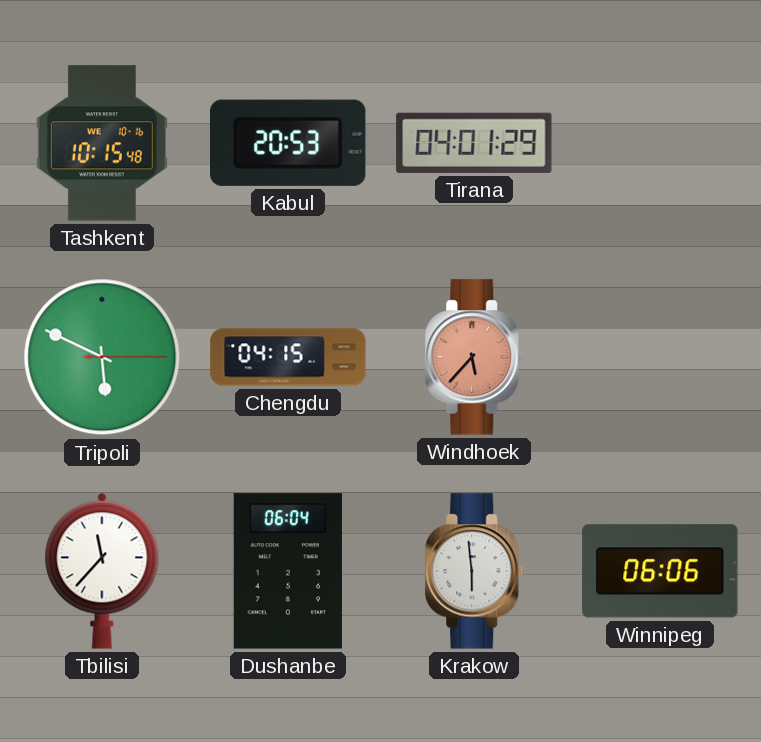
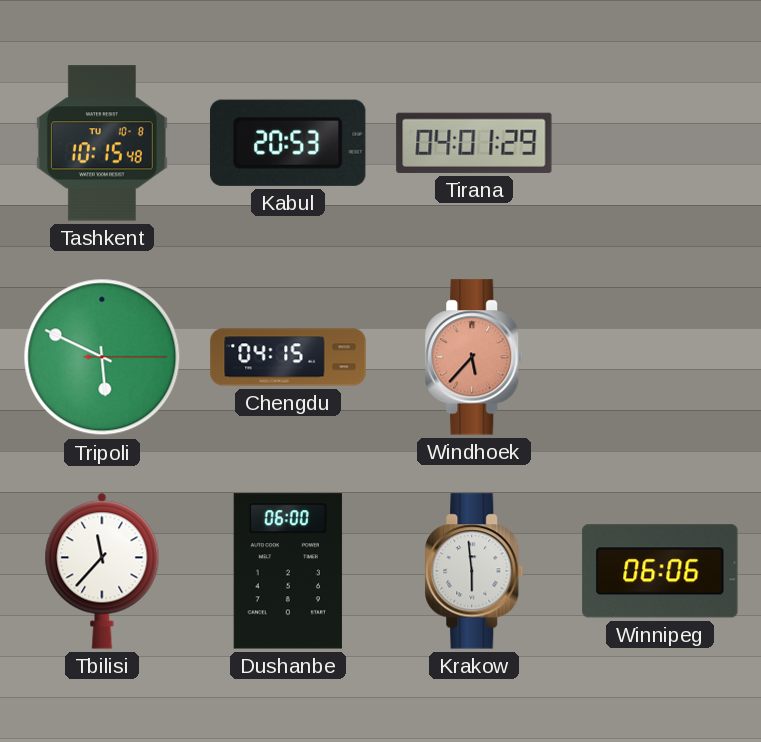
Tashkent date: WE 10-16 -> TU 10-8 (102, 143)
Dushanbe: 06:04 -> 06:00 (288, 571)
